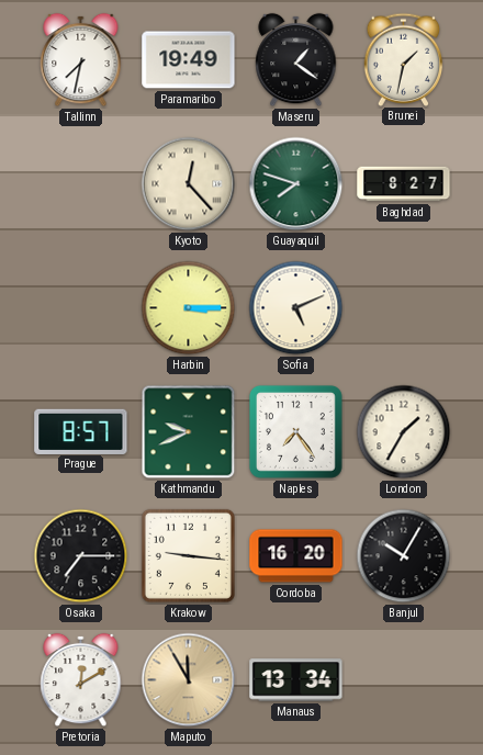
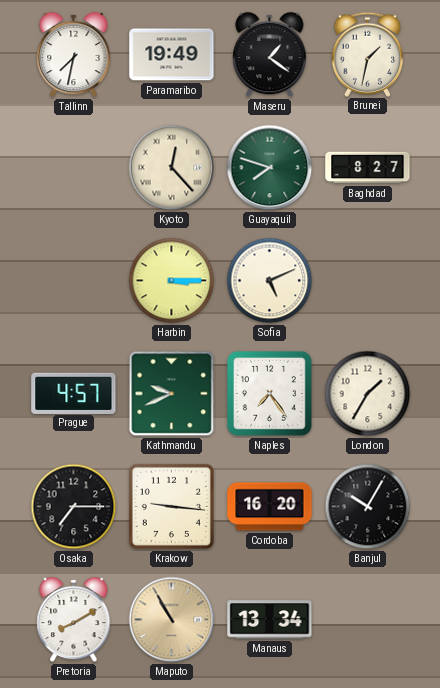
Prague: 8:57 -> 4:57 (74, 393)
Pretoria: 12:10 -> 8:10 (74, 620)
Maputo: 11:55 -> 10:55 (172, 620)
